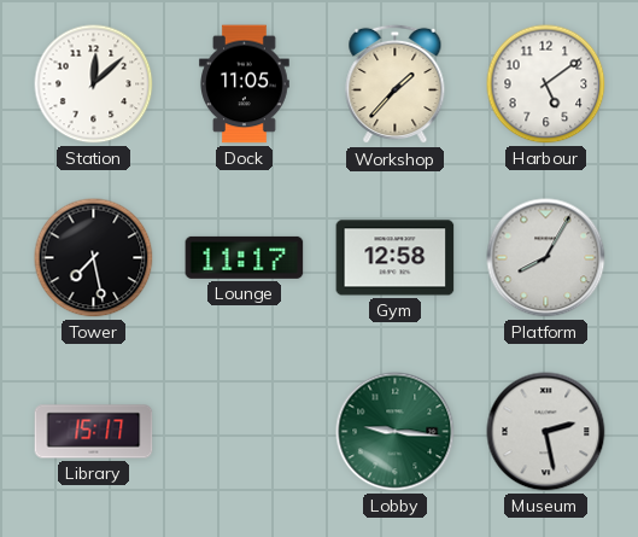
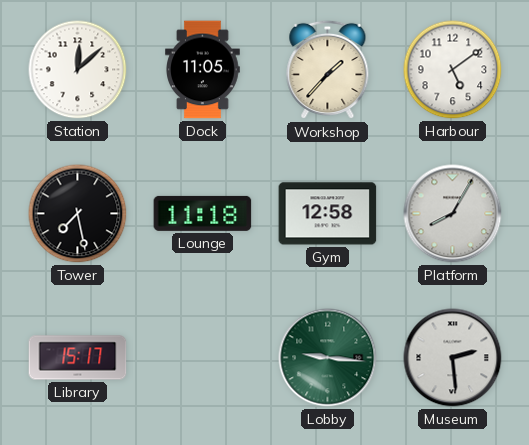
Lounge: 11:17 -> 11:18 (203, 213)
Museum: 2:28 -> 2:29 (453, 358)
